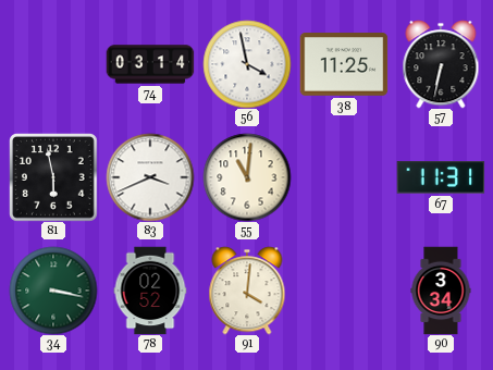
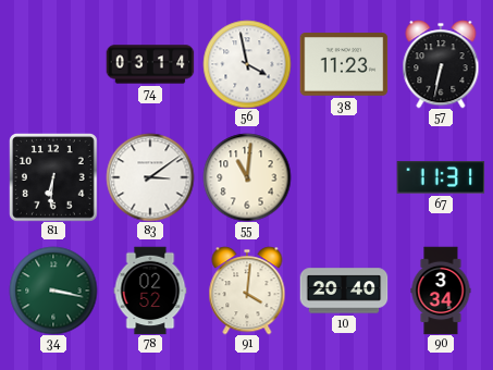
38: 11:25 -> 11:23 (344, 65)
81: 5:58 -> 6:31 (53, 177)
83: 3:41 -> 3:09 (150, 177)
10: none -> 20:40 (344, 291)
